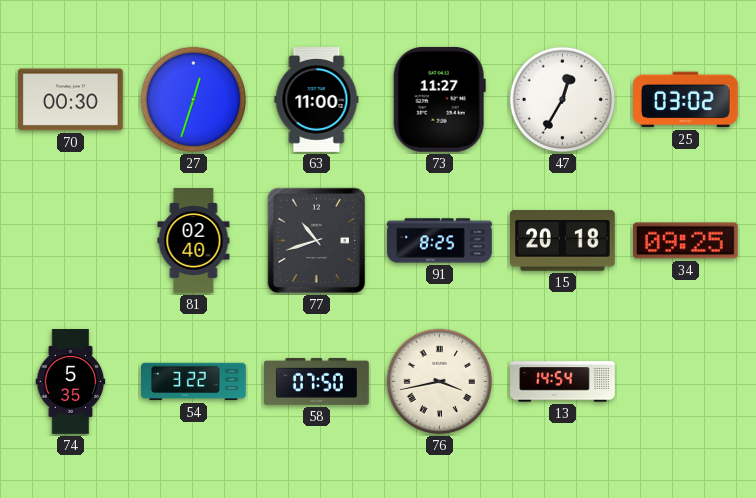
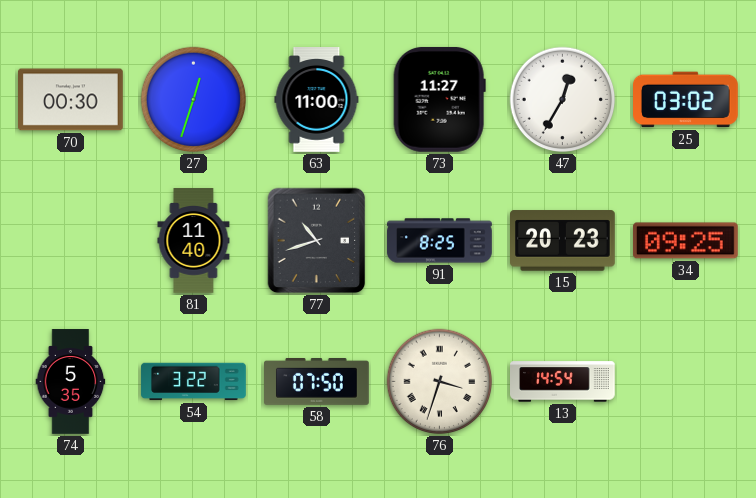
81: 02:40 -> 11:40 (194, 241)
15: 20:18 -> 20:23 (563, 241)
76: 3:43 -> 3:33 (440, 382)
